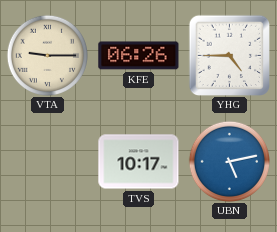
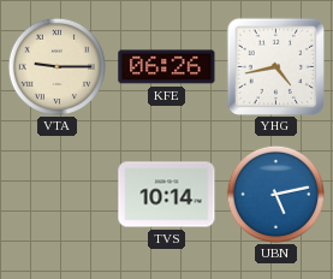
YHG: 4:45 -> 4:43 (275, 66)
TVS: 10:17 -> 10:14 (167, 195)
